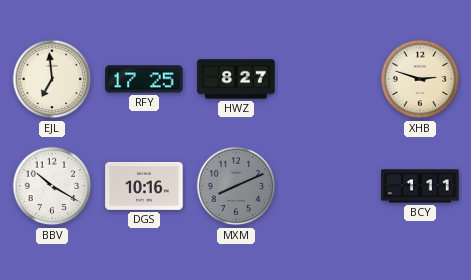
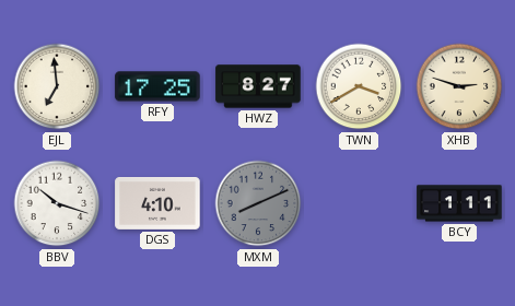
TWN: none -> 3:40 (359, 86)
BBV: 10:20 -> 10:18 (57, 203)
DGS: 10:16 -> 4:10 (157, 203)
